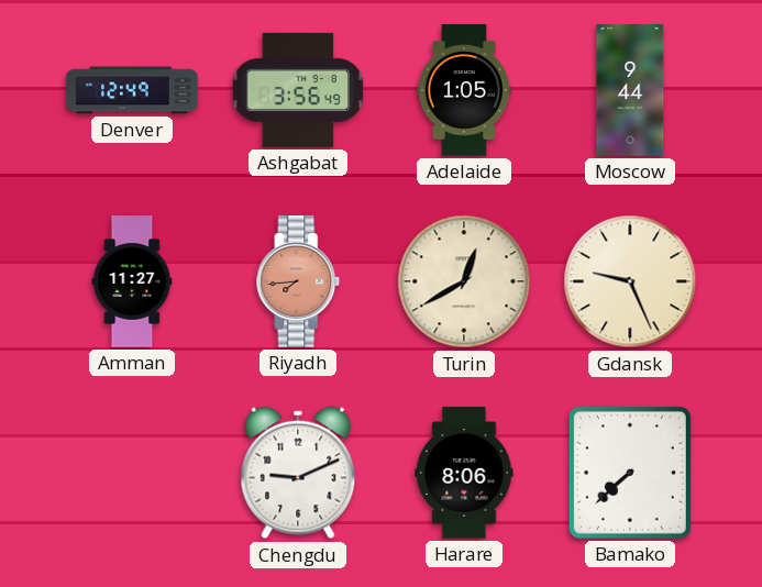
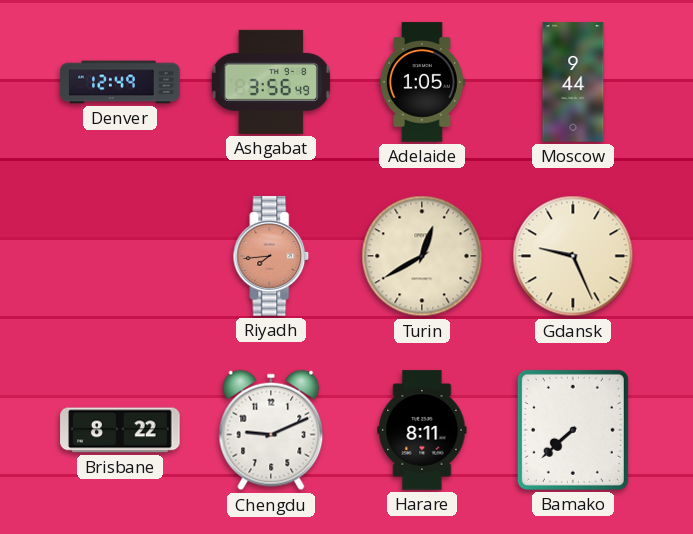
Amman: 11:27 -> none (132, 281)
Brisbane: none -> 8:22 (120, 430)
Harare: 8:06 -> 8:11 (422, 430)
